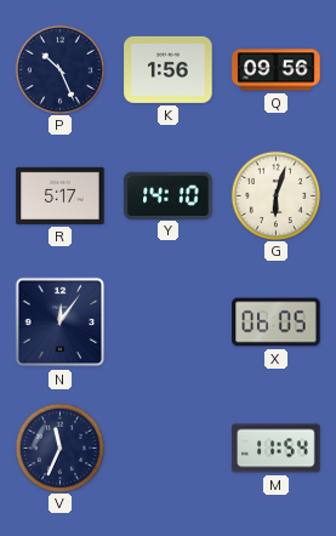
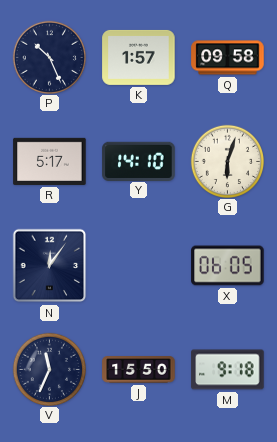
K: 1:56 -> 1:57 (139, 57)
Q: 09:56 -> 09:58 (228, 58)
J: none -> 15:50 (139, 370)
M: 11:54 -> 9:18 (228, 370)
